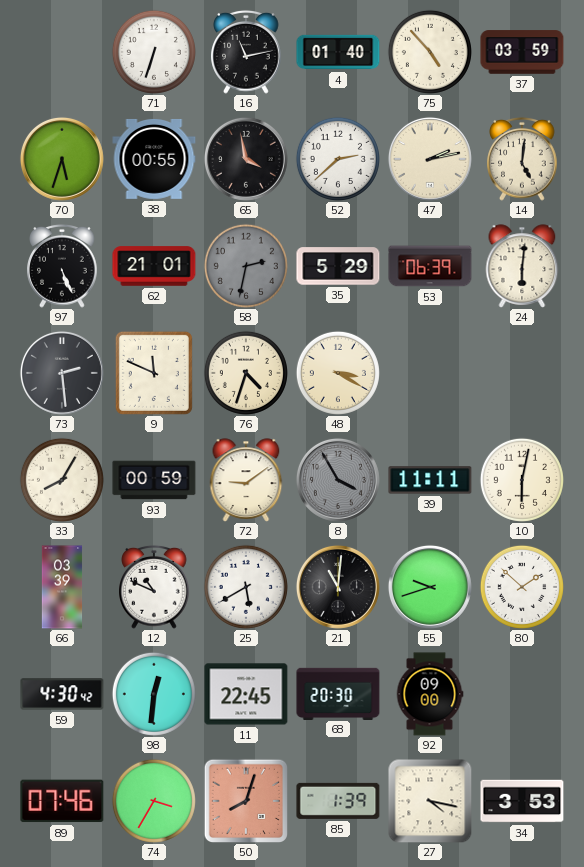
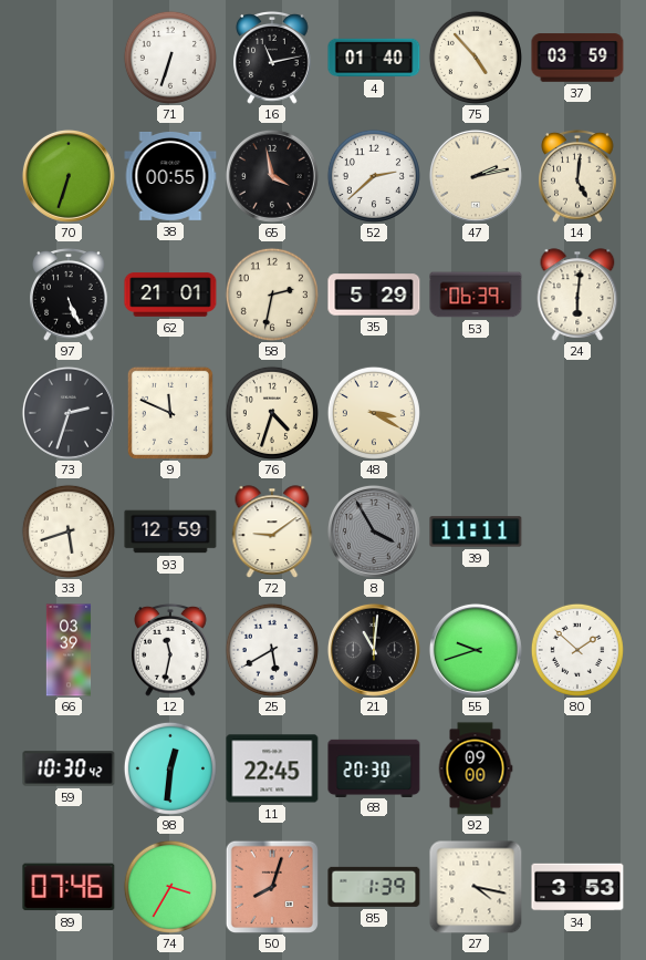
70: 5:33 -> 6:33 (69, 176)
58 dial: grey -> cream (272, 295)
73: 2:29 -> 2:33 (69, 413)
33: 8:05 -> 5:42 (69, 531)
93: 00:59 -> 12:59 (170, 531)
10: 6:02 -> none (522, 480)
12: 10:49 -> 11:32 (170, 650)
59: 4:30 -> 10:30 (69, 768)
